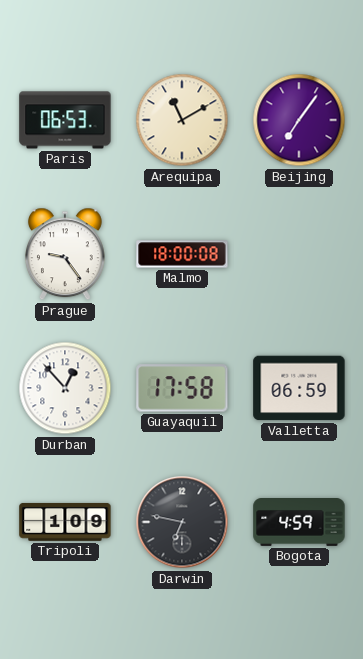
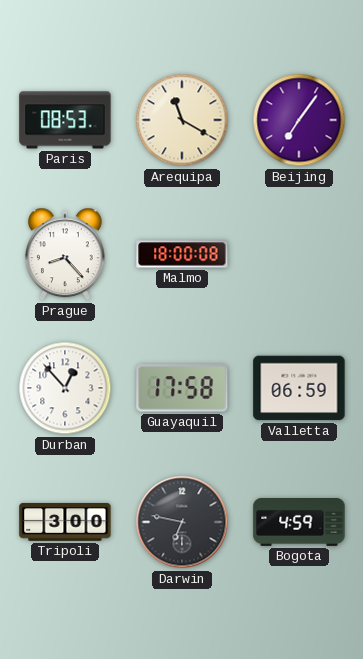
Paris: 06:53 -> 08:53 (65, 120)
Arequipa: 11:10 -> 11:20 (182, 120)
Prague: 9:24 -> 8:23 (65, 254)
Tripoli: 1:09 -> 3:00 (65, 522)
